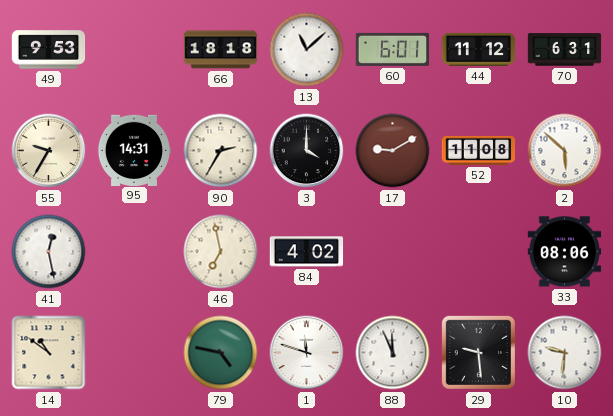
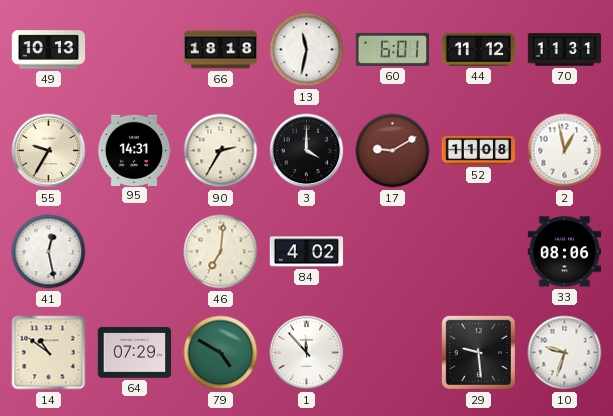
49: 9:53 -> 10:13 (49, 50)
13: 11:08 -> 11:32 (307, 50)
70: 6:31 -> 11:31 (565, 50)
2: 5:52 -> 12:58 (565, 151)
46: 6:58 -> 7:01 (221, 252)
64: none -> 07:29 (135, 353)
79: 4:47 -> 4:50 (221, 353)
1: 11:48 -> 11:53 (307, 353)
88: 11:56 -> none (393, 353)
10: 9:31 -> 9:33 (565, 353)
